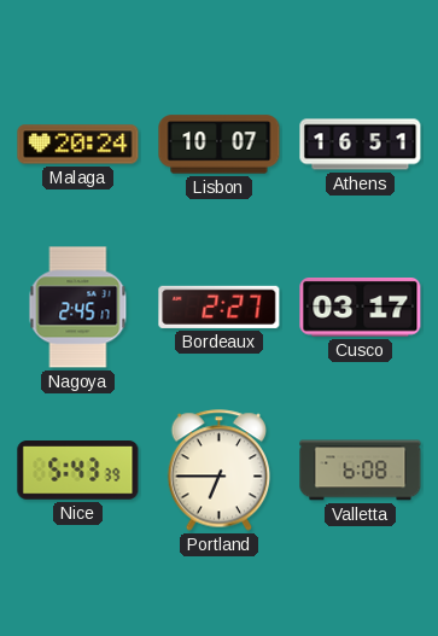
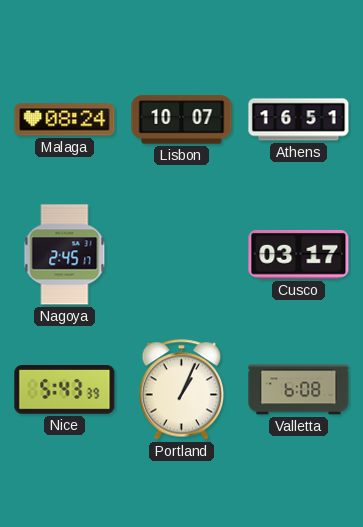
Malaga: 20:24 -> 08:24 (65, 120)
Bordeaux: 2:27 -> none (220, 307)
Portland: 6:45 -> 1:04 (182, 390)
